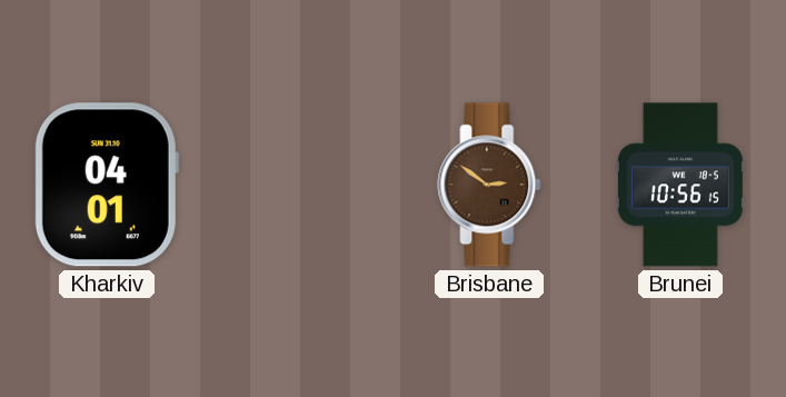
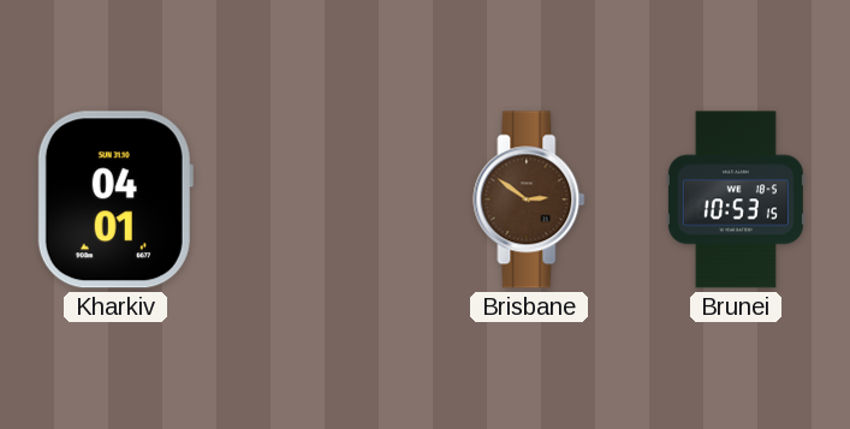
Brunei: 10:56 -> 10:53 (736, 199)
